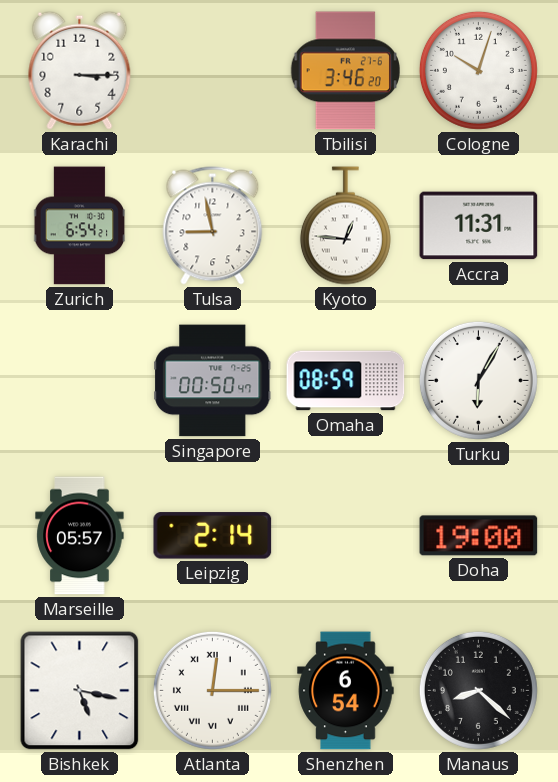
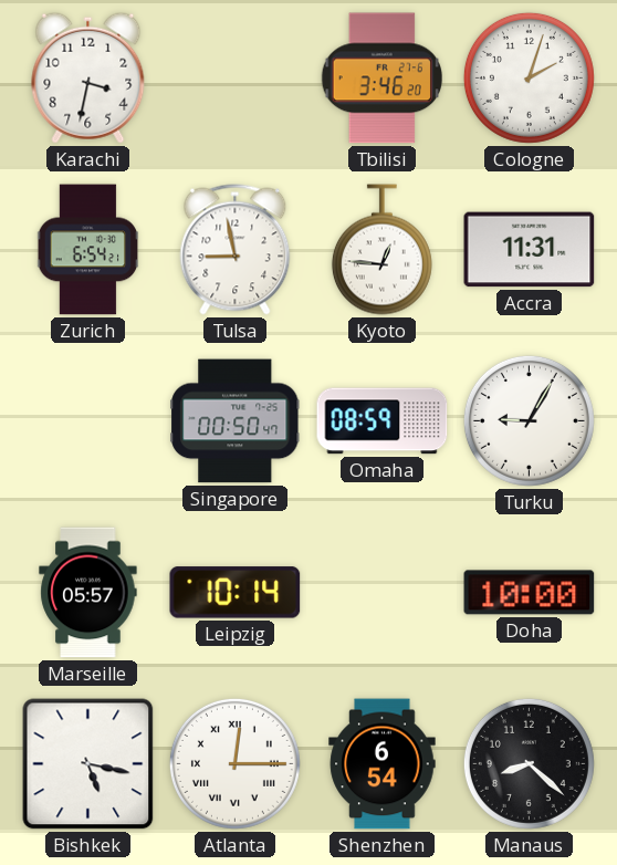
Karachi: 3:15 -> 3:32 (88, 77)
Cologne: 10:03 -> 2:03 (529, 77)
Turku: 6:05 -> 9:05 (529, 420)
Leipzig: 2:14 -> 10:14 (236, 593)
Doha: 19:00 -> 10:00 (530, 593)
